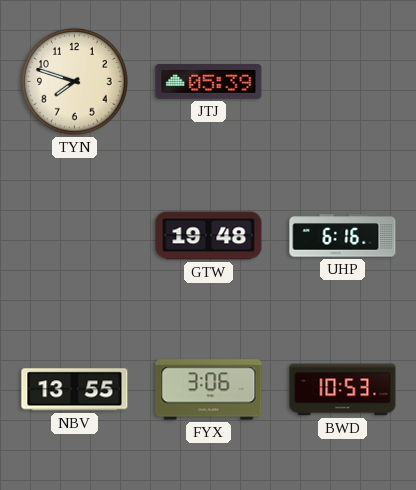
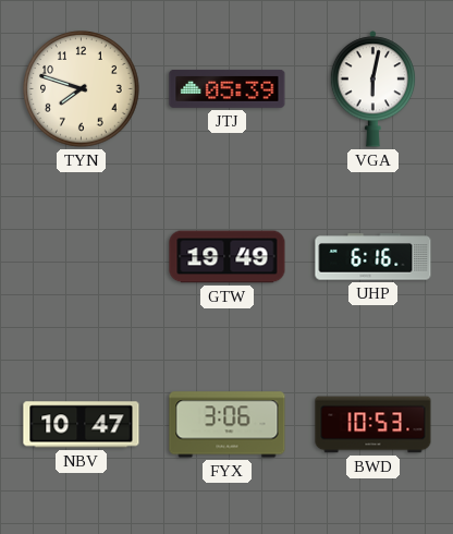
VGA: none -> 6:02 (374, 89)
GTW: 19:48 -> 19:49 (228, 257)
NBV: 13:55 -> 10:47 (82, 425)
